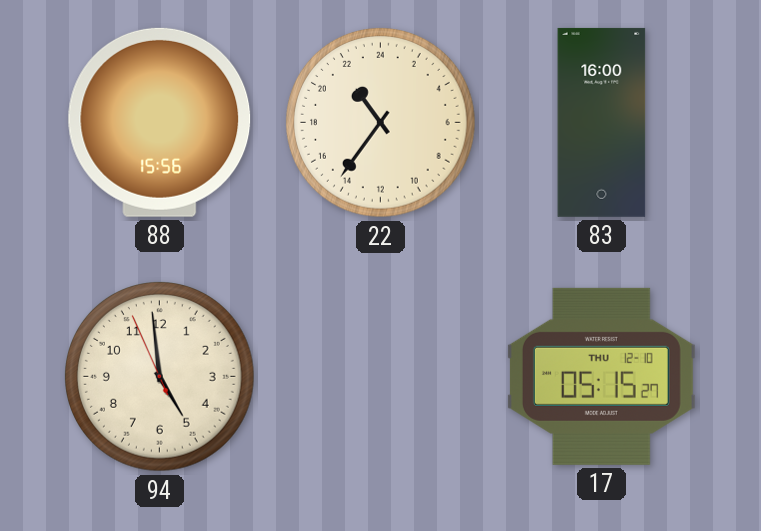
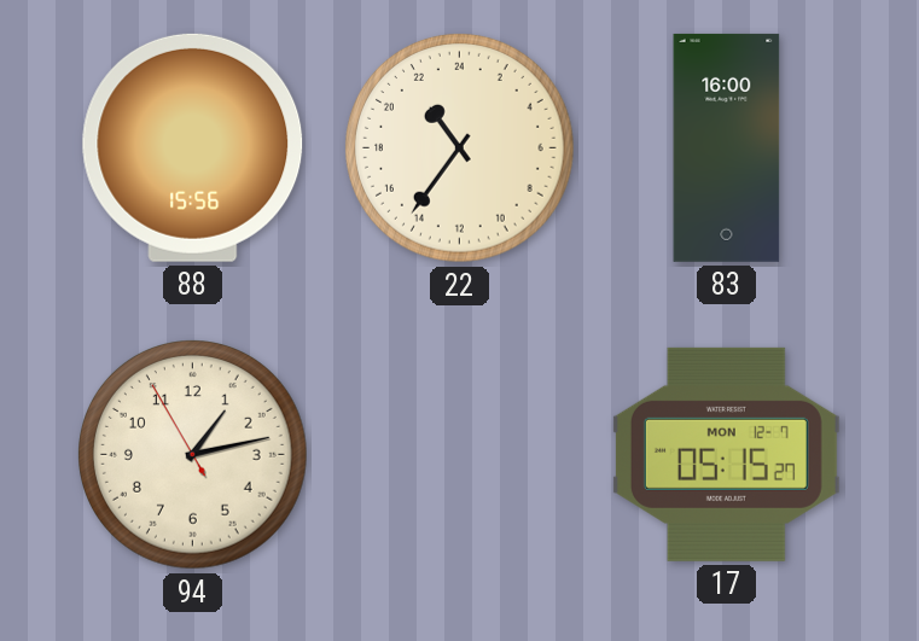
94: 4:58 -> 1:12 (193, 455)
17 date: THU 12-10 -> MON 12-7 (726, 454)
